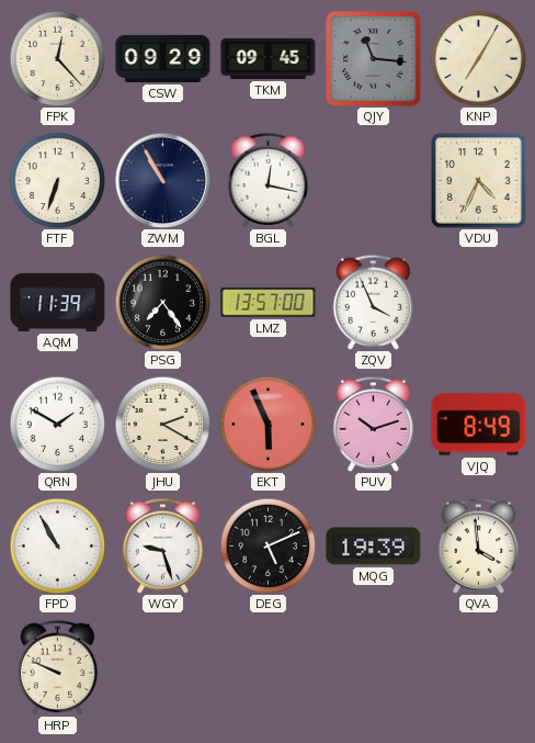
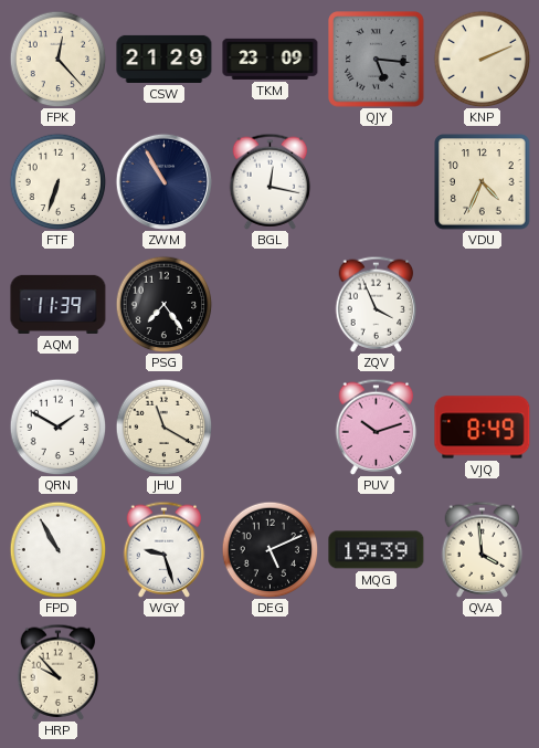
CSW: 09:29 -> 21:29 (165, 59)
TKM: 09:45 -> 23:09 (271, 59)
QJY: 11:16 -> 5:16 (377, 60)
KNP: 7:05 -> 2:11 (482, 59)
LMZ: 13:57 -> none (269, 303)
JHU: 2:20 -> 11:20 (163, 426)
EKT: 5:56 -> none (267, 424)
HRP: 9:49 -> 9:53 (59, 672)
